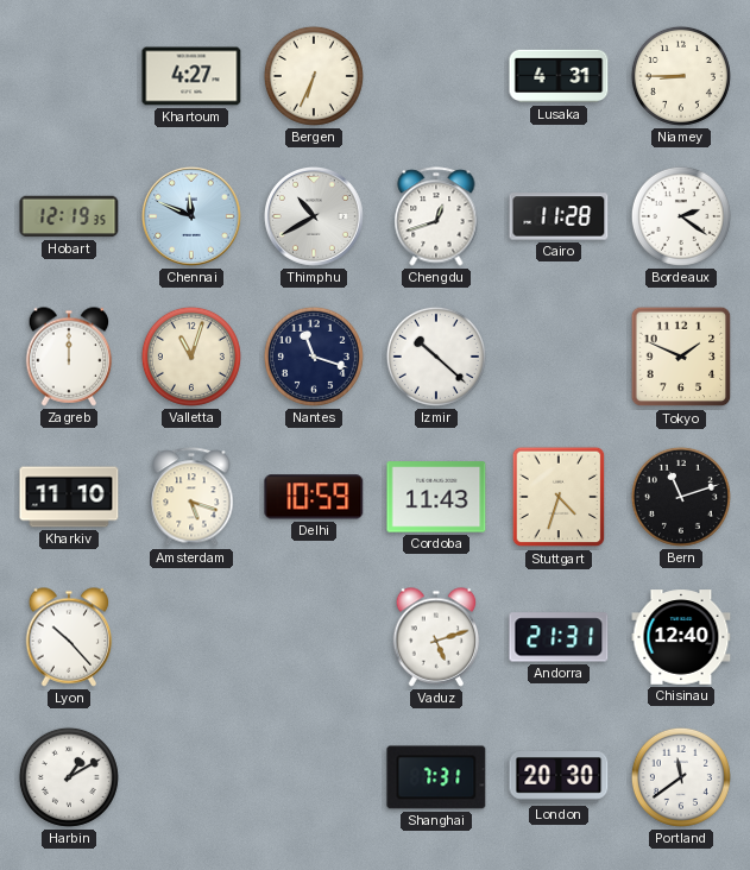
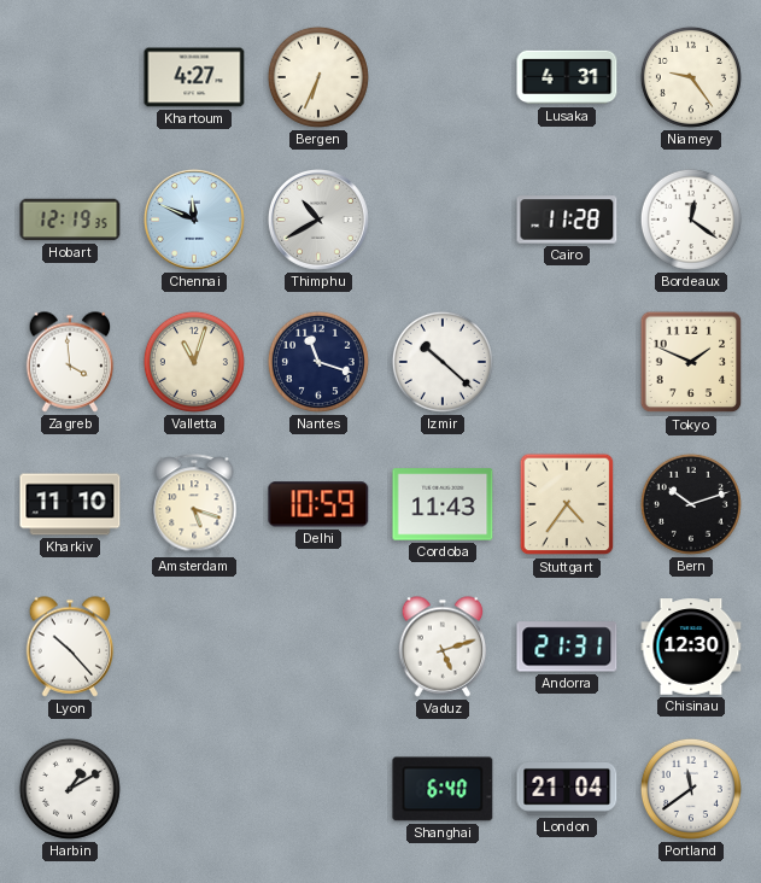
Niamey: 8:45 -> 9:24 (691, 77)
Chengdu: 12:42 -> none (436, 216)
Bordeaux: 2:21 -> 12:21 (691, 220)
Zagreb: 12:00 -> 3:59 (70, 362)
Stuttgart: 4:33 -> 4:36 (567, 504)
Bern: 11:12 -> 10:12 (691, 504)
Chisinau: 12:40 -> 12:30 (691, 647)
Shanghai: 7:31 -> 6:40 (443, 789)
London: 20:30 -> 21:04 (567, 790)
